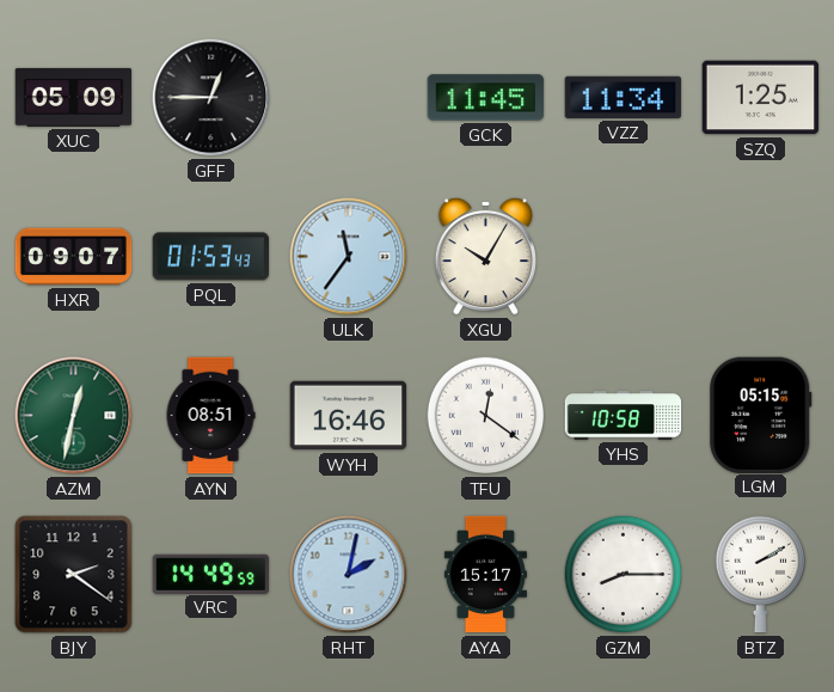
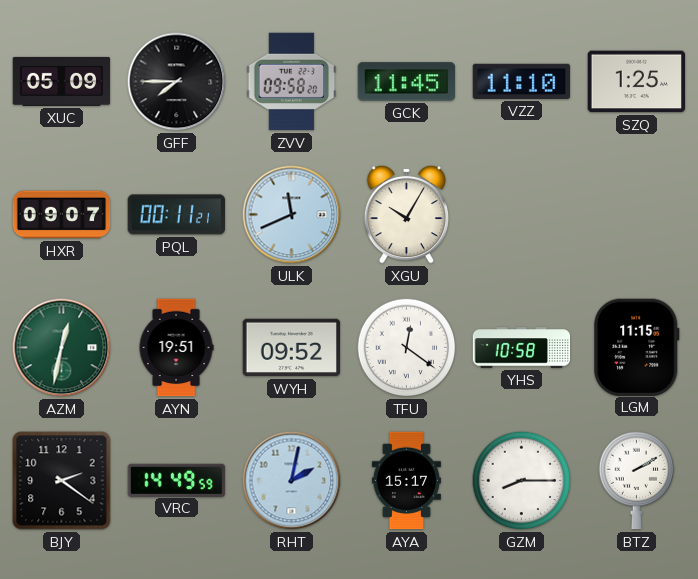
GFF: 12:45 -> 7:45 (177, 82)
ZVV: none -> 09:58 (292, 82)
VZZ: 11:34 -> 11:10 (522, 81)
PQL: 01:53 -> 00:11 (176, 215)
ULK: 11:36 -> 11:41 (292, 215)
AYN: 08:51 -> 19:51 (176, 348)
WYH: 16:46 -> 09:52 (292, 348)
LGM: 05:15 -> 11:15 (637, 347)
